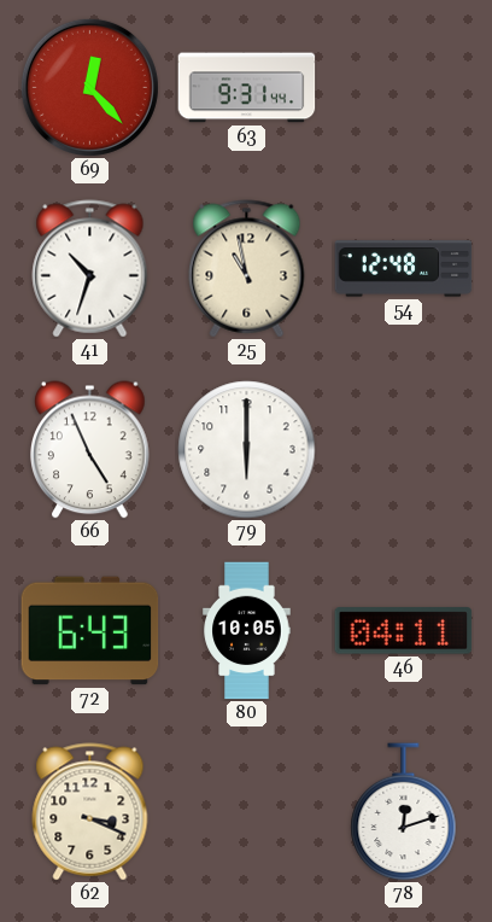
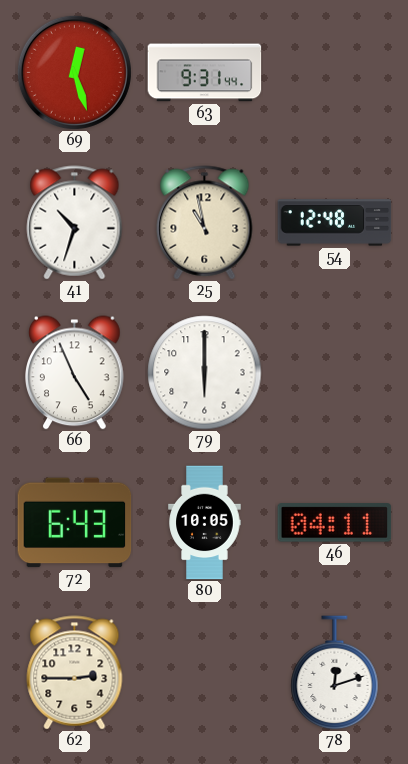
69: 12:23 -> 12:27 (74, 72)
62: 3:19 -> 2:45 (75, 673)
